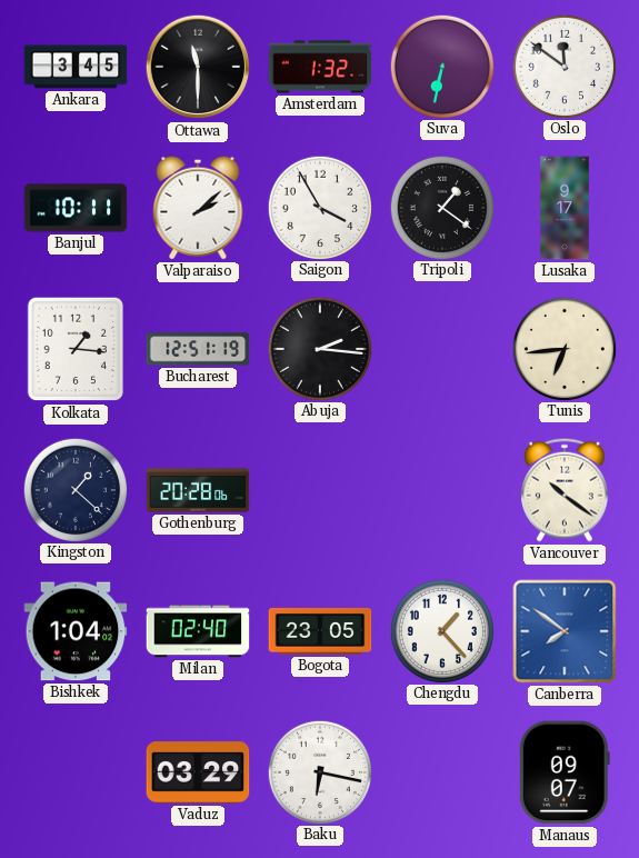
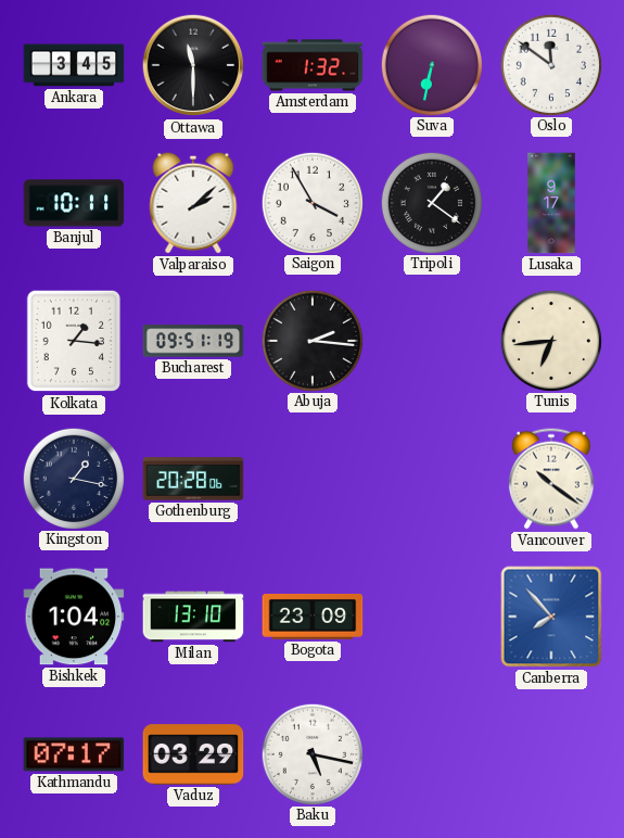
Bucharest: 12:51 -> 09:51 (193, 341)
Kingston: 1:22 -> 1:17 (73, 478)
Milan: 02:40 -> 13:10 (193, 617)
Bogota: 23:05 -> 23:09 (313, 617)
Chengdu: 1:23 -> none (441, 630)
Canberra: 7:51 -> 7:53 (551, 617)
Kathmandu: none -> 07:17 (74, 754)
Baku: 6:17 -> 5:17 (311, 753)
Manaus: 09:07 -> none (565, 772)
